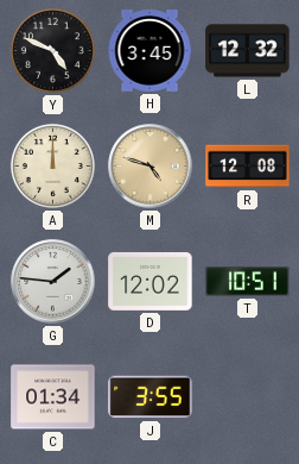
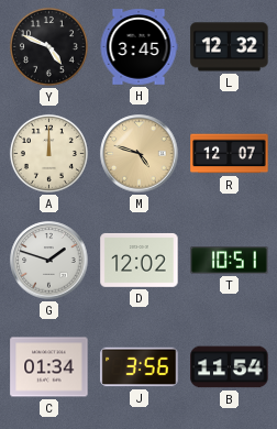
R: 12:08 -> 12:07 (230, 154)
G: 1:46 -> 1:48 (49, 261)
J: 3:55 -> 3:56 (140, 367)
B: none -> 11:54 (230, 367)
